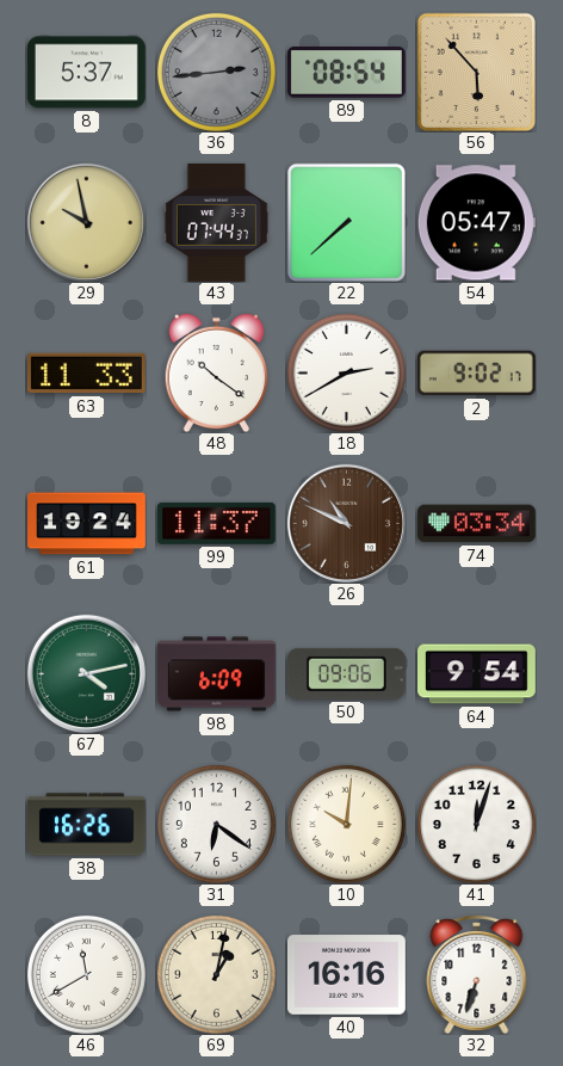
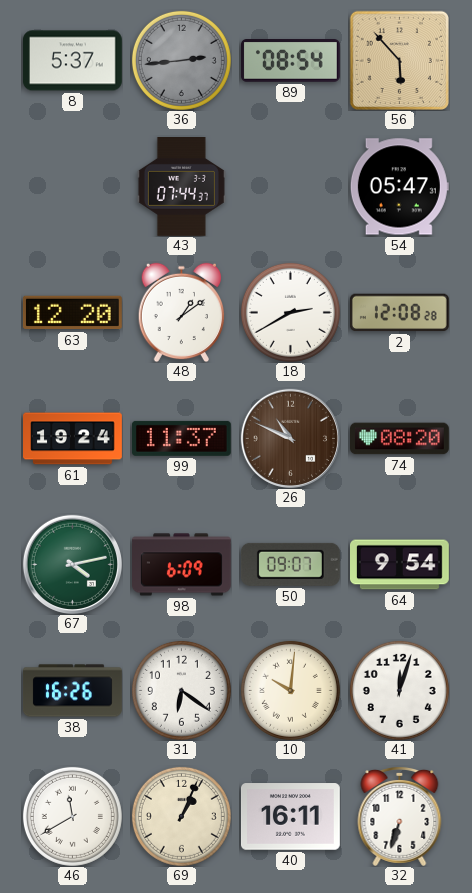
29: 9:58 -> none (86, 222)
22: 7:38 -> none (346, 222)
63: 11:33 -> 12:20 (72, 313)
48: 10:21 -> 1:09 (181, 312)
2: 9:02 -> 12:08 (399, 313)
74: 03:34 -> 08:20 (400, 439)
50: 09:06 -> 09:07 (290, 564)
69: 1:02 -> 1:04 (181, 816)
40: 16:16 -> 16:11 (290, 817)
